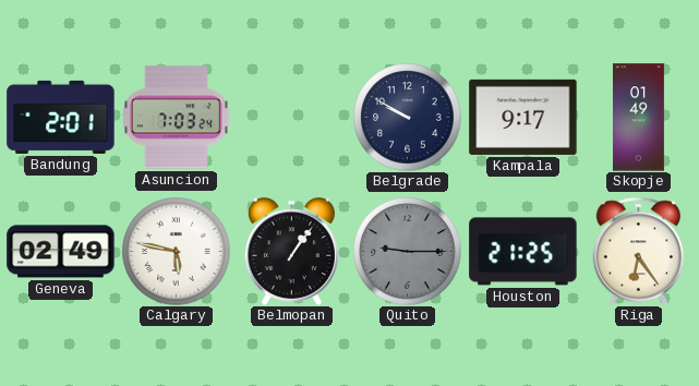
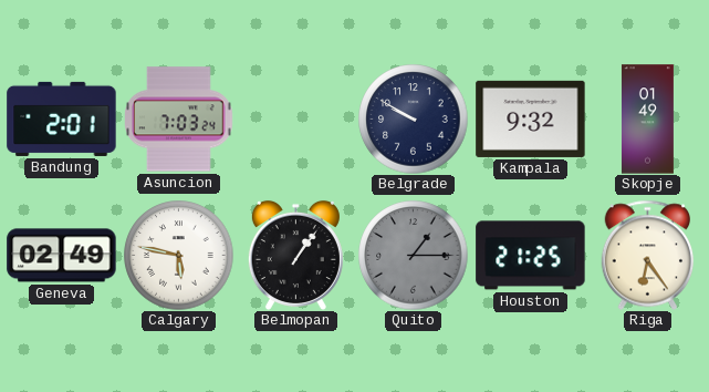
Kampala: 9:17 -> 9:32 (531, 118)
Quito: 9:15 -> 1:15 (414, 256)
